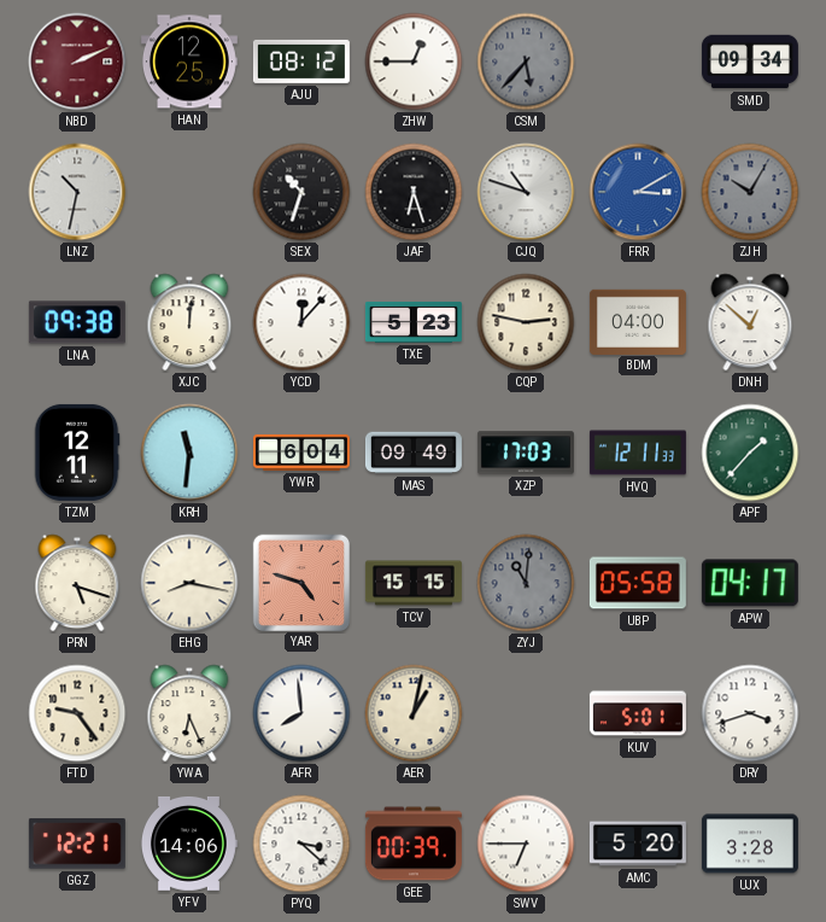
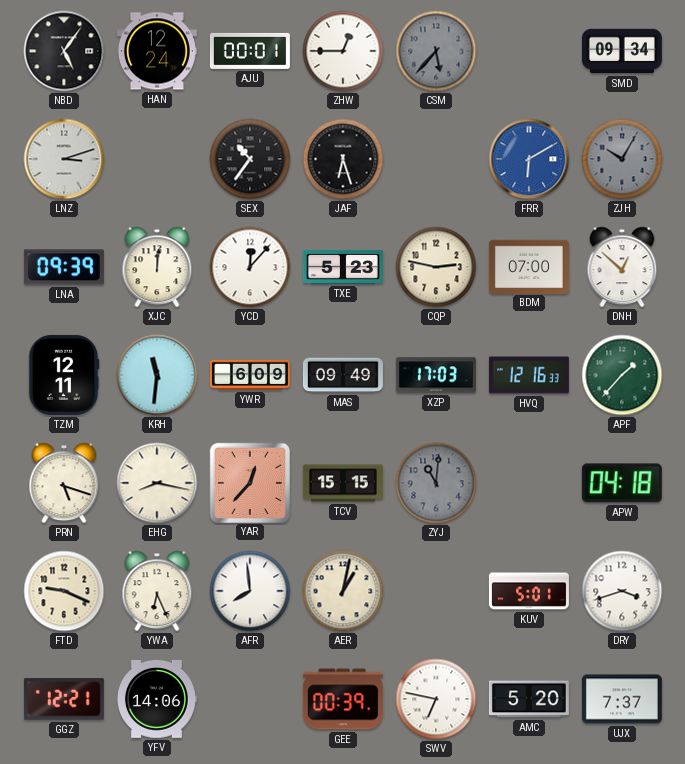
NBD: 2:11 -> 5:06 (64, 51)
NBD dial: burgundy -> black (64, 51)
HAN: 12:25 -> 12:24 (157, 51)
AJU: 08:12 -> 00:01 (250, 51)
LNZ: 10:32 -> 3:12 (64, 159)
SEX: 10:33 -> 10:36 (250, 159)
CJQ: 10:48 -> none (526, 192)
FRR: 3:10 -> 6:10 (529, 159)
LNA: 09:38 -> 09:39 (64, 267)
BDM: 04:00 -> 07:00 (529, 266)
YWR: 6:04 -> 6:09 (250, 375)
HVQ: 12:11 -> 12:16 (529, 375)
YAR: 4:48 -> 12:37 (249, 482)
UBP: 05:58 -> none (638, 583)
APW: 04:17 -> 04:18 (622, 483)
FTD: 9:24 -> 9:19 (64, 591)
PYQ: 3:22 -> none (301, 844)
SWV: 6:45 -> 6:47 (436, 699)
UJX: 3:28 -> 7:37 (622, 699)
